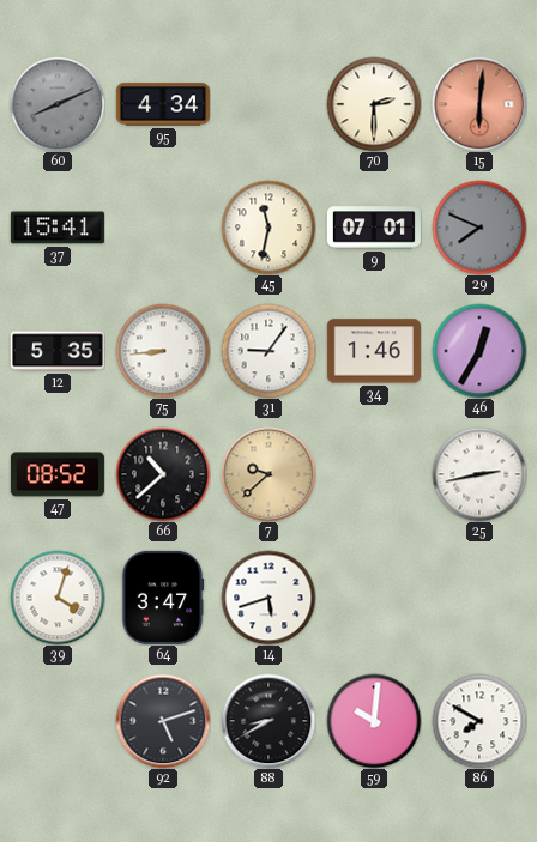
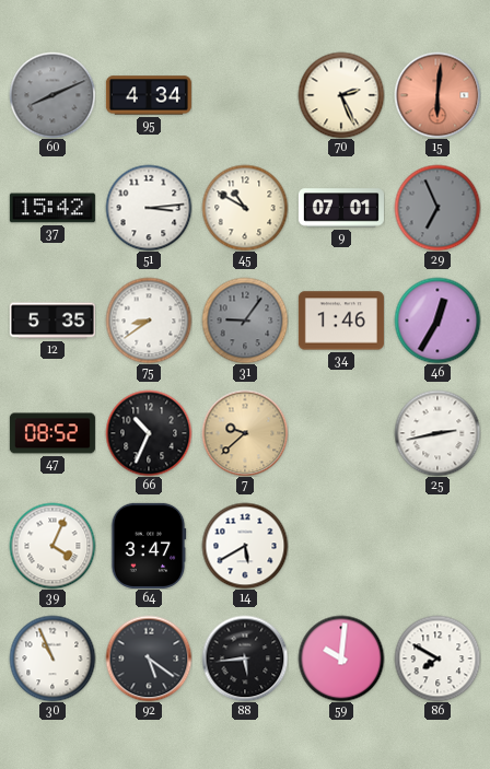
70: 2:30 -> 2:26 (341, 95)
37: 15:41 -> 15:42 (52, 208)
51: none -> 3:14 (149, 208)
45: 11:32 -> 10:50 (245, 208)
29: 7:49 -> 6:56 (437, 208)
75: 8:44 -> 8:39 (149, 321)
31 dial: white -> grey (245, 321)
66: 10:38 -> 10:34 (149, 433)
39: 4:03 -> 4:04 (52, 546)
14: 5:42 -> 5:40 (245, 546)
30: none -> 10:56 (52, 659)
92: 5:12 -> 5:21 (149, 659)
88: 8:40 -> 5:44 (245, 659)
